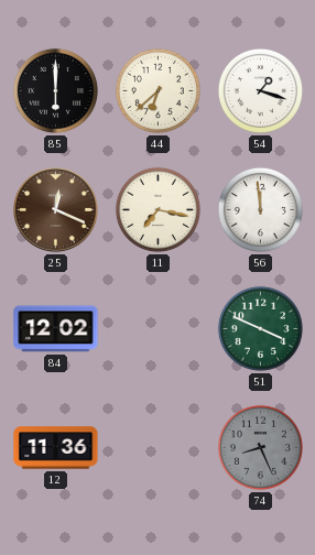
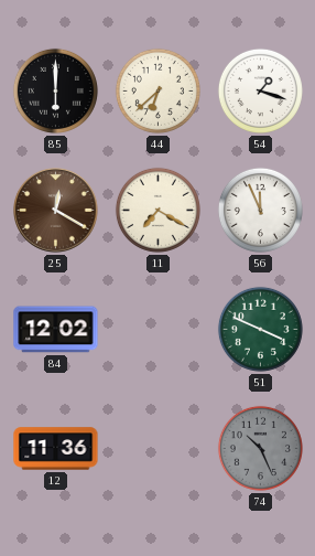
25: 12:19 -> 12:20 (56, 211)
11: 7:17 -> 7:20 (157, 210)
56: 11:59 -> 11:56 (260, 210)
74: 8:26 -> 10:26 (260, 448)
